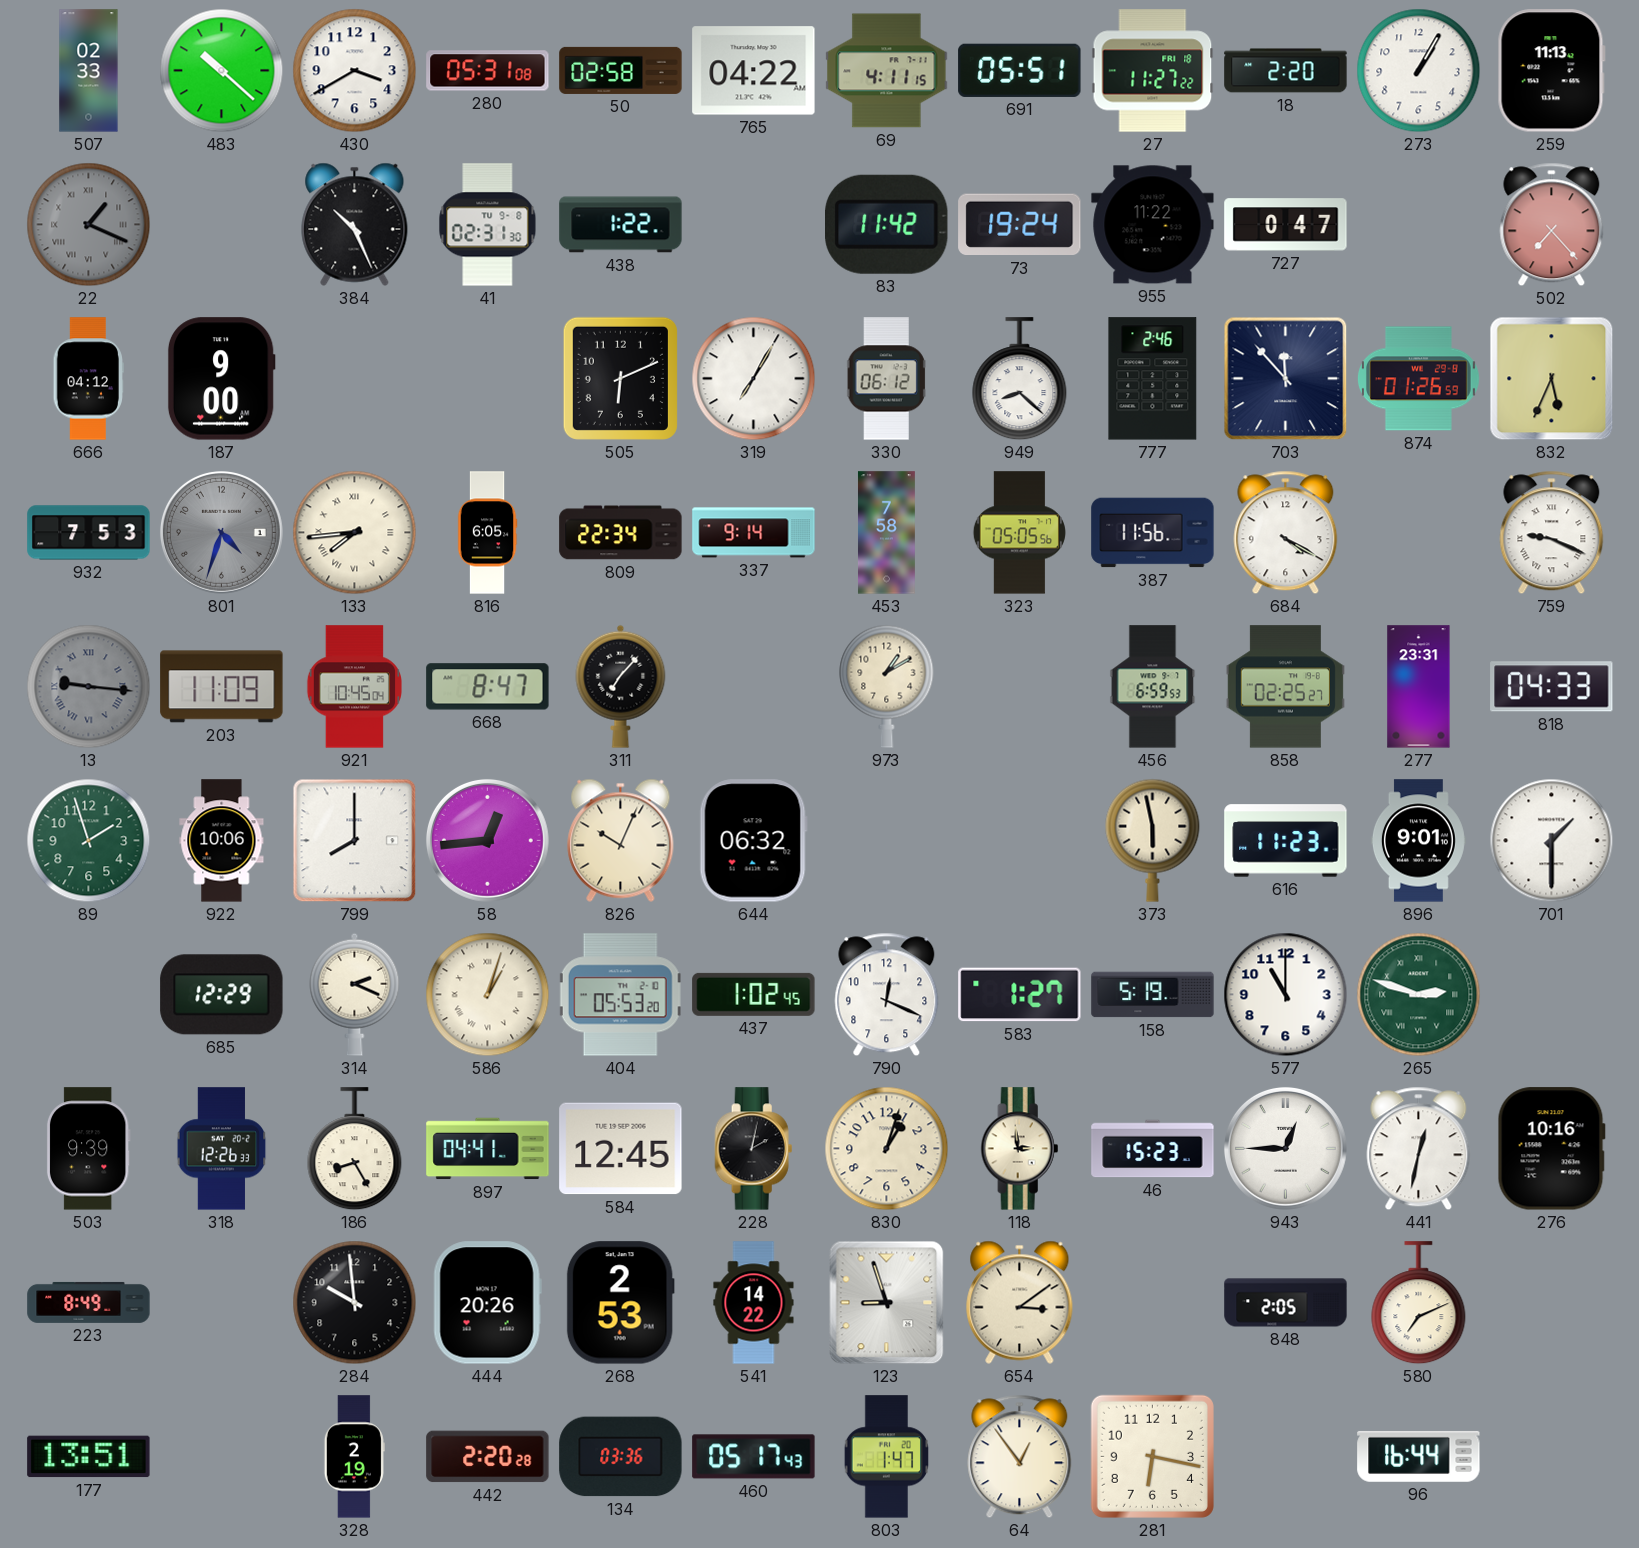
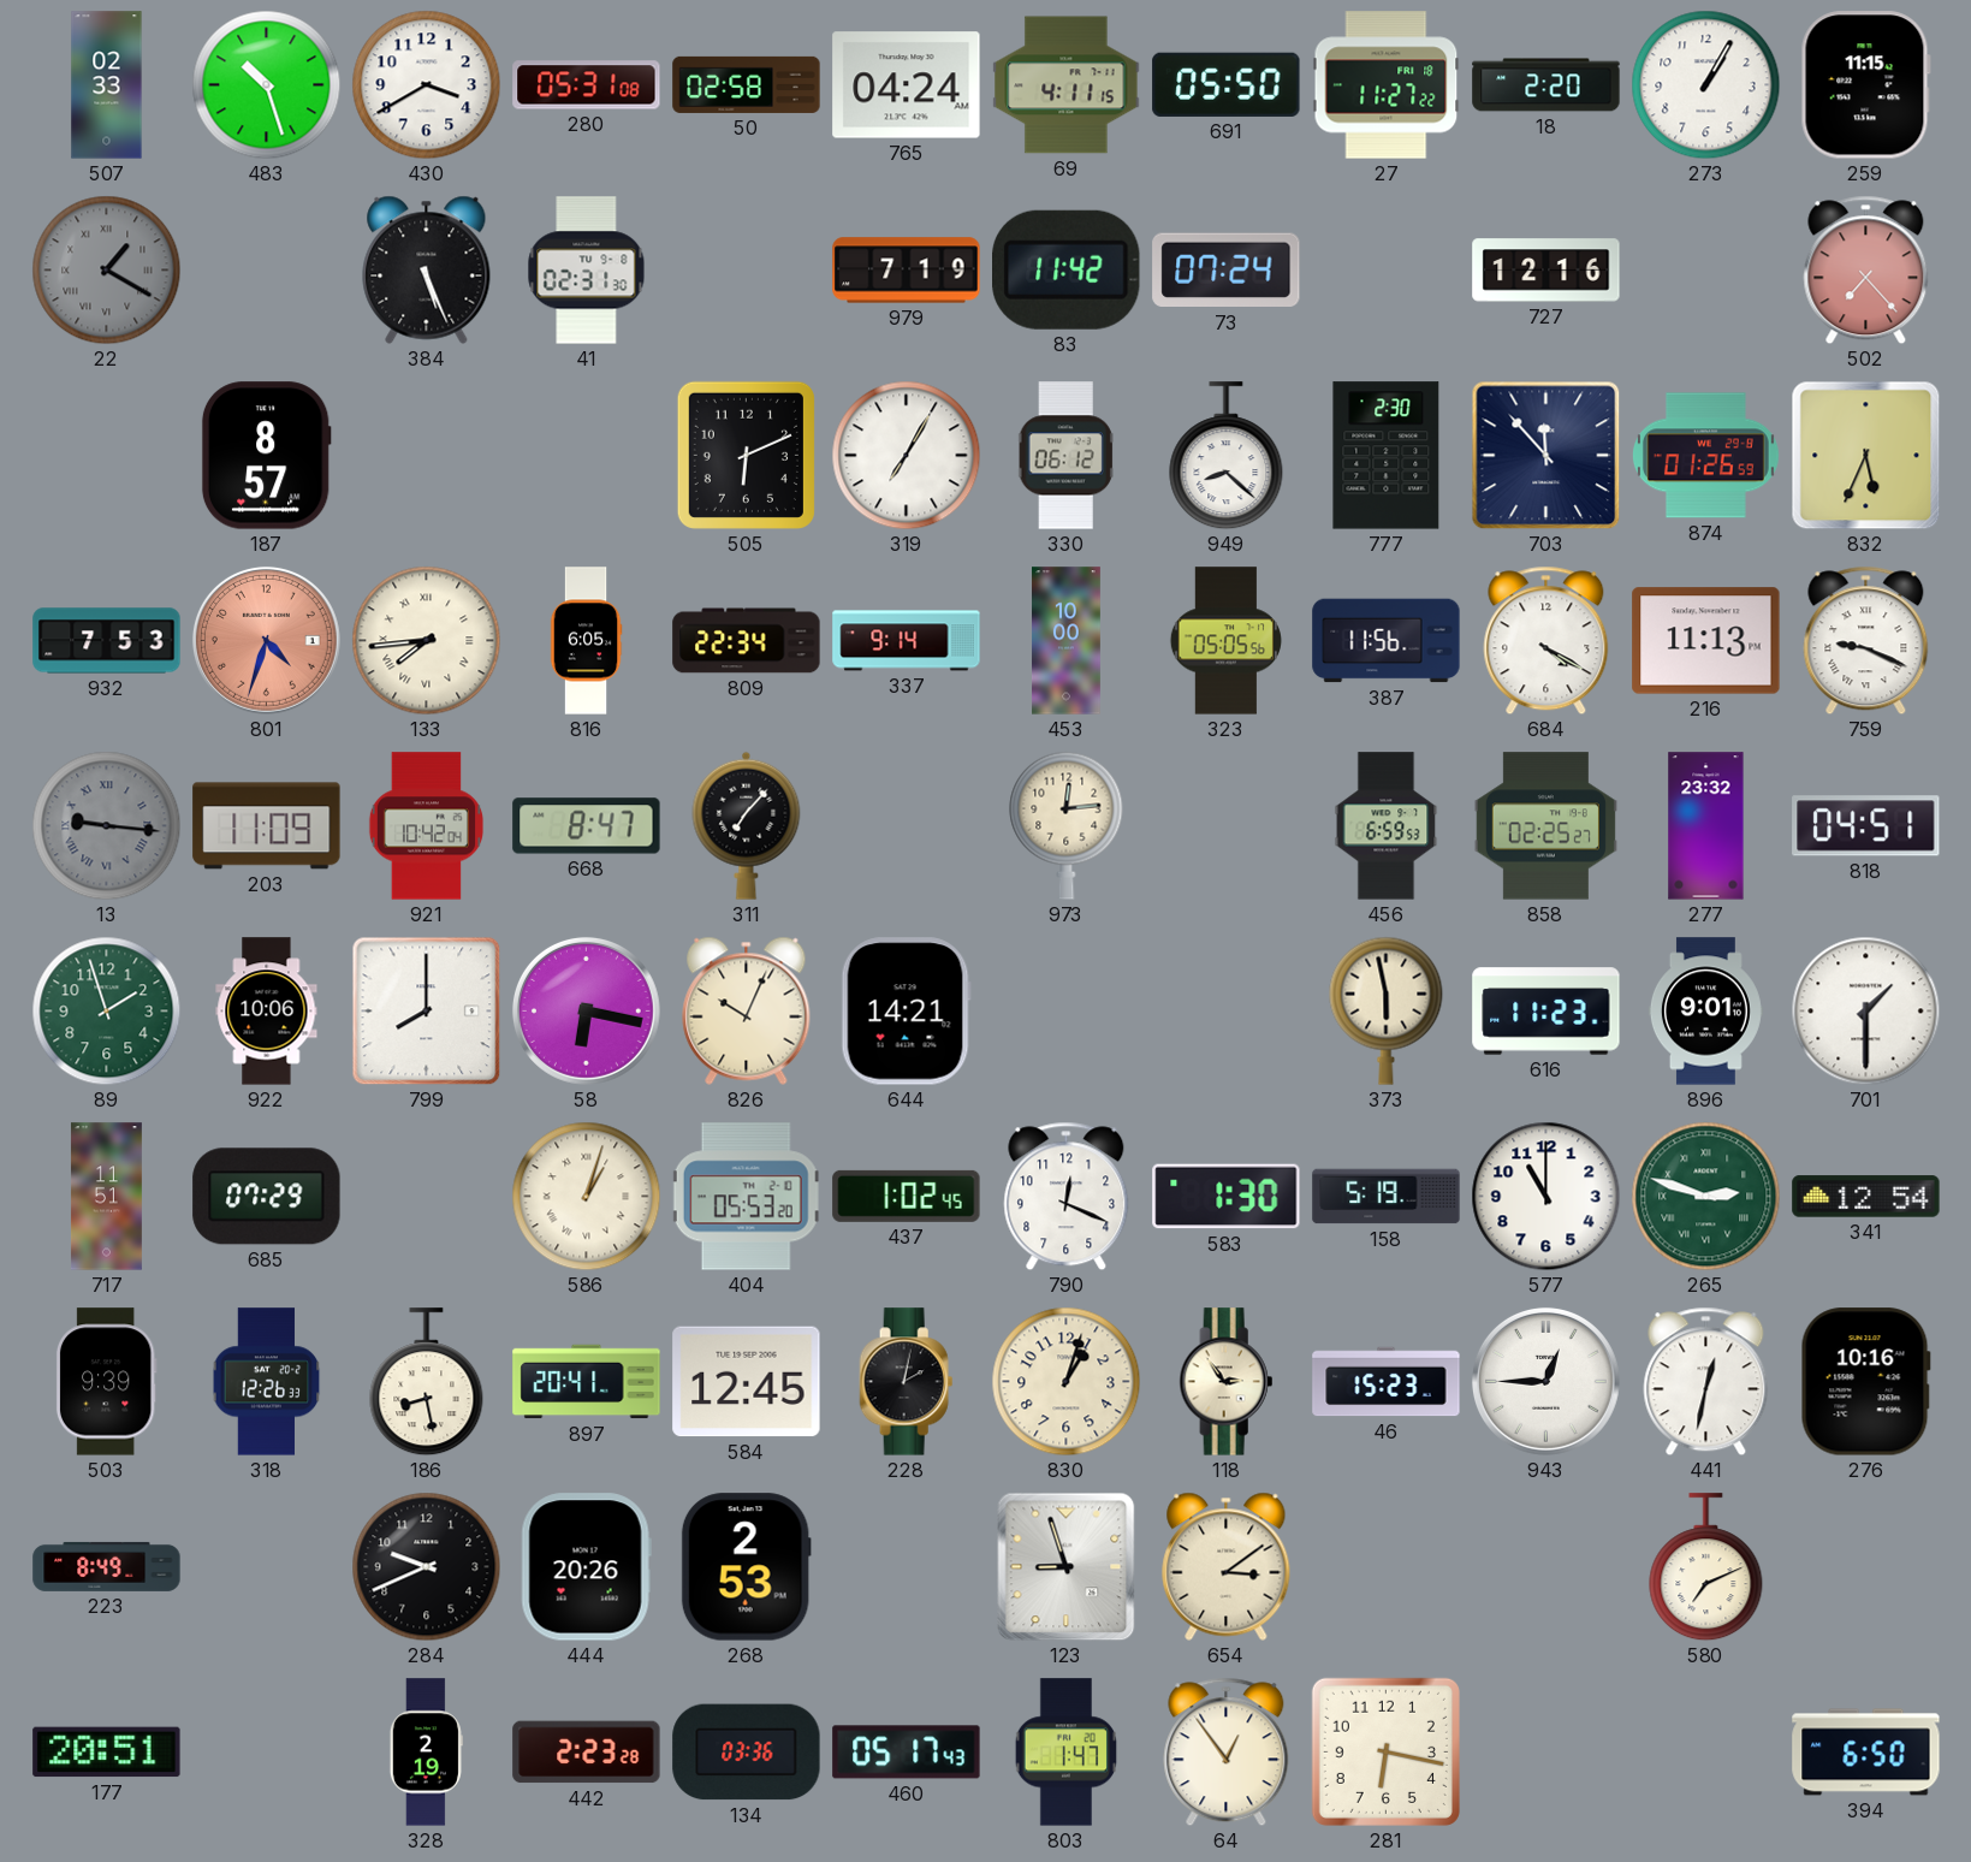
483: 10:22 -> 10:27 (267, 85)
765: 04:22 -> 04:24 (907, 85)
691: 05:51 -> 05:50 (1227, 84)
259: 11:13 -> 11:15 (1865, 85)
22: 1:19 -> 1:20 (107, 271)
384: 10:26 -> 5:26 (427, 269)
438: 1:22 -> none (621, 225)
979: none -> 7:19 (907, 271)
73: 19:24 -> 07:24 (1227, 271)
955: 11:22 -> none (1153, 225)
727: 0:47 -> 12:16 (1546, 271)
666: 04:12 -> none (88, 379)
187: 9:00 -> 8:57 (266, 456)
777: 2:46 -> 2:30 (1387, 456)
801 dial: grey -> salmon (266, 640)
453: 7:58 -> 10:00 (1065, 641)
216: none -> 11:13 (1706, 641)
921: 10:45 -> 10:42 (426, 826)
973: 1:10 -> 12:14 (1067, 825)
277: 23:31 -> 23:32 (1706, 826)
818: 04:33 -> 04:51 (1866, 826)
58: 12:44 -> 6:17 (586, 1010)
644: 06:32 -> 14:21 (906, 1012)
717: none -> 11:51 (106, 1197)
685: 12:29 -> 07:29 (267, 1197)
314: 2:19 -> none (355, 994)
583: 1:27 -> 1:30 (1227, 1197)
341: none -> 12:54 (1866, 1197)
186: 8:25 -> 8:28 (427, 1382)
897: 04:41 -> 20:41 (587, 1382)
118: 2:59 -> 2:54 (1227, 1382)
284: 9:59 -> 9:41 (427, 1567)
541: 14:22 -> none (754, 1303)
848: 2:05 -> none (1286, 1303)
177: 13:51 -> 20:51 (107, 1753)
442: 2:20 -> 2:23 (587, 1753)
96: 16:44 -> none (1419, 1456)
394: none -> 6:50 (1866, 1753)
